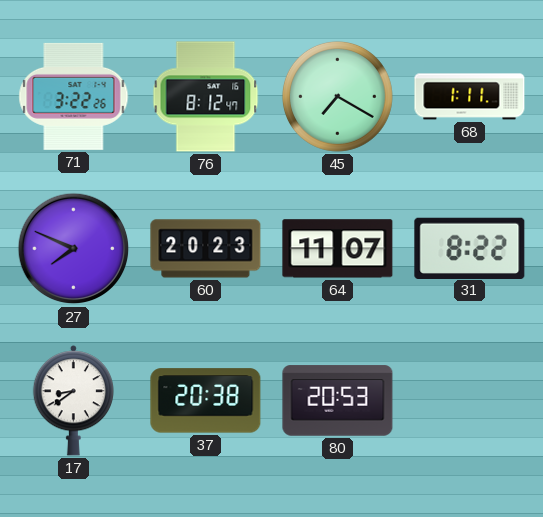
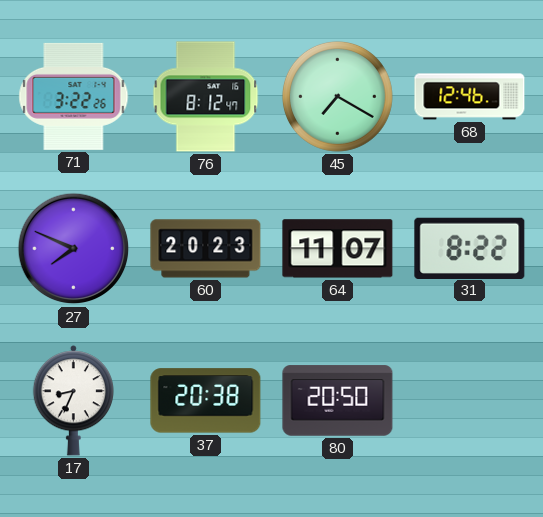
68: 1:11 -> 12:46 (470, 97)
17: 8:39 -> 8:34 (73, 401)
80: 20:53 -> 20:50 (338, 401)
